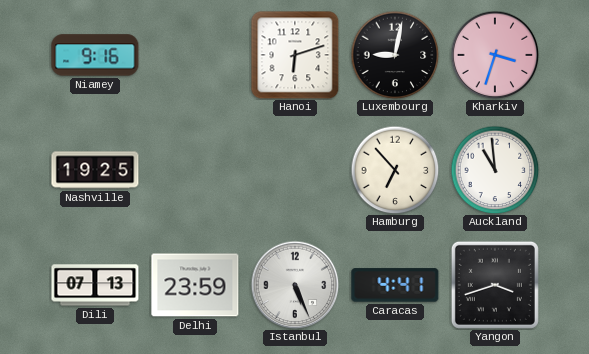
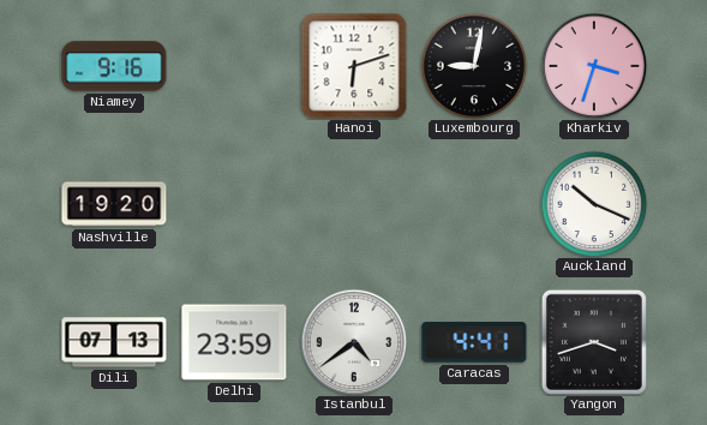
Nashville: 19:25 -> 19:20 (114, 204)
Hamburg: 6:53 -> none (395, 170)
Auckland: 10:59 -> 10:19 (594, 204)
Istanbul: 5:26 -> 4:39 (354, 342)
